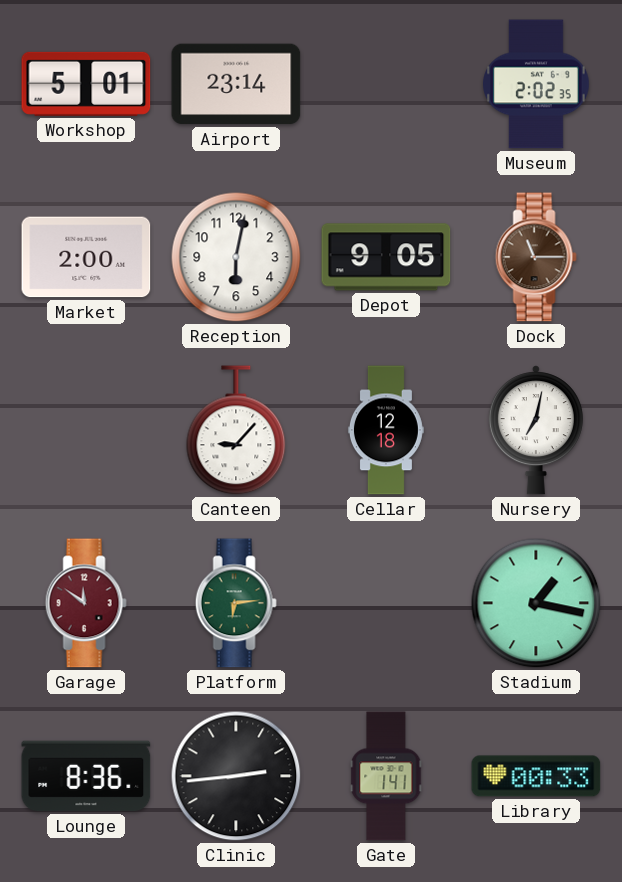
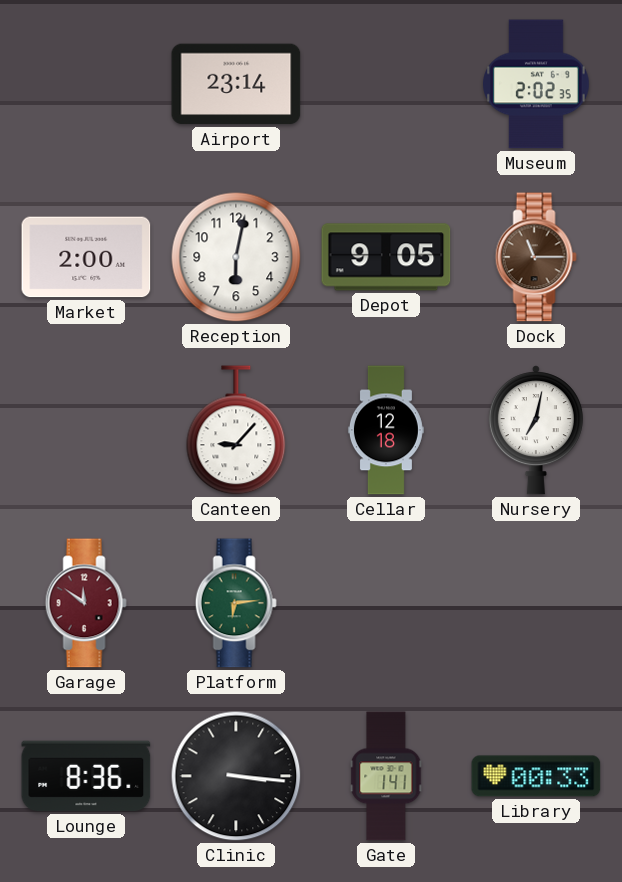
Workshop: 5:01 -> none (86, 84)
Stadium: 1:17 -> none (536, 603)
Clinic: 2:44 -> 3:16 (236, 776)
